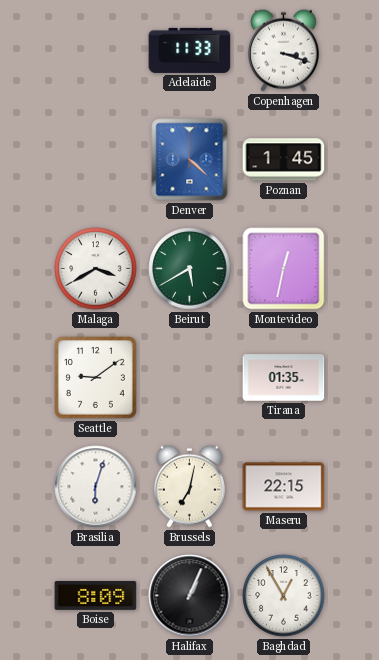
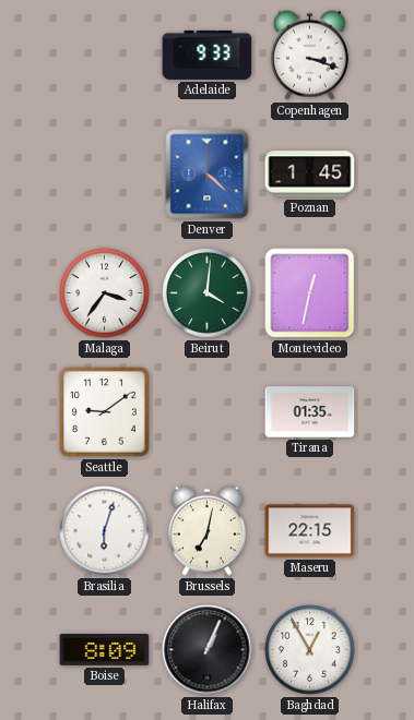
Adelaide: 11:33 -> 9:33 (208, 55)
Malaga: 3:40 -> 3:36 (105, 293)
Beirut: 5:40 -> 4:01 (208, 293)
